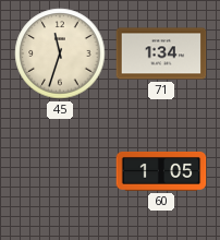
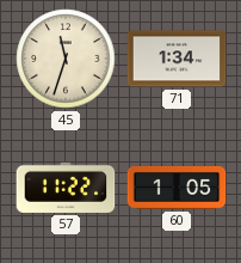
57: none -> 11:22 (66, 188)
